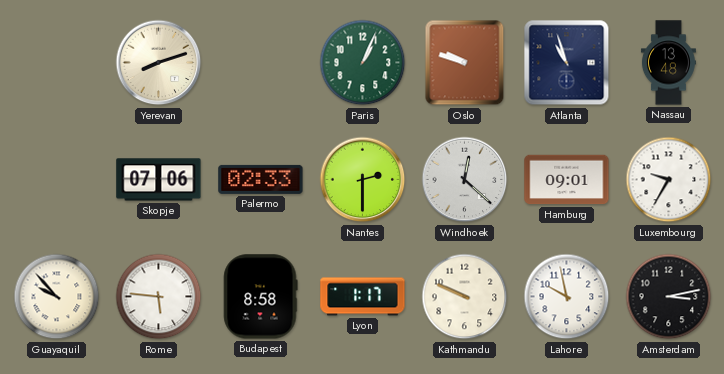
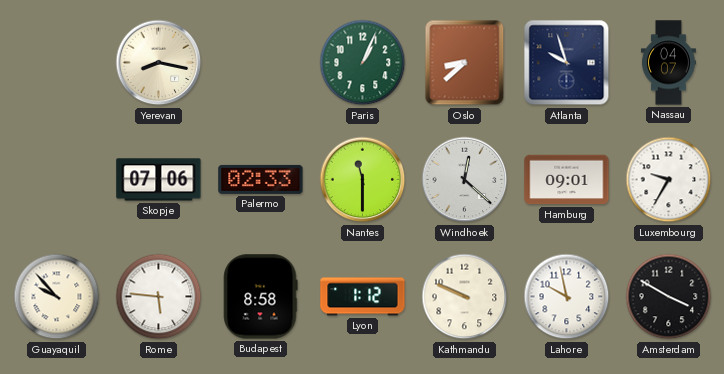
Yerevan: 8:12 -> 8:17 (159, 63)
Oslo: 9:48 -> 8:38 (465, 63)
Atlanta: 10:57 -> 9:57 (567, 63)
Nassau: 13:48 -> 04:07 (668, 63)
Nantes: 2:30 -> 11:30 (363, 180)
Lyon: 1:17 -> 1:12 (363, 297)
Amsterdam: 3:13 -> 3:50 (669, 297)
